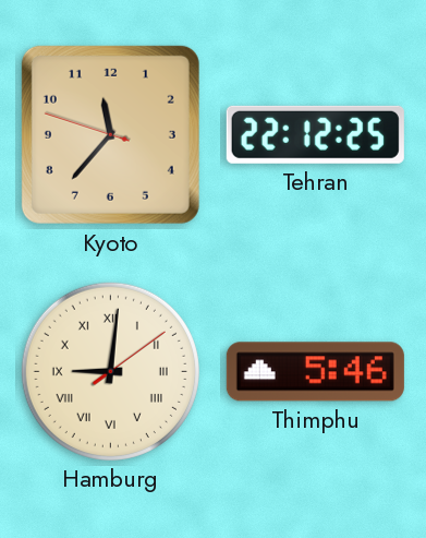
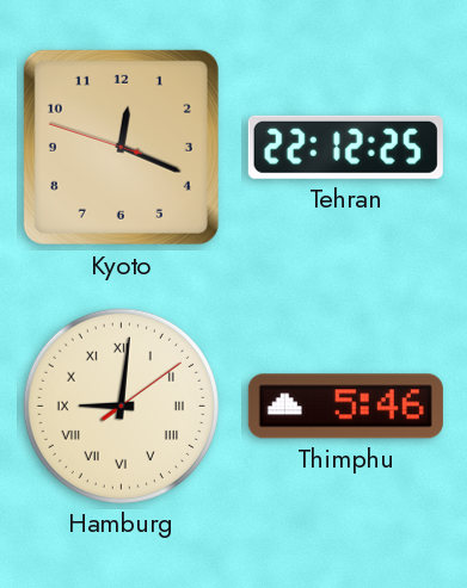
Kyoto: 11:36 -> 12:18 (121, 147)
